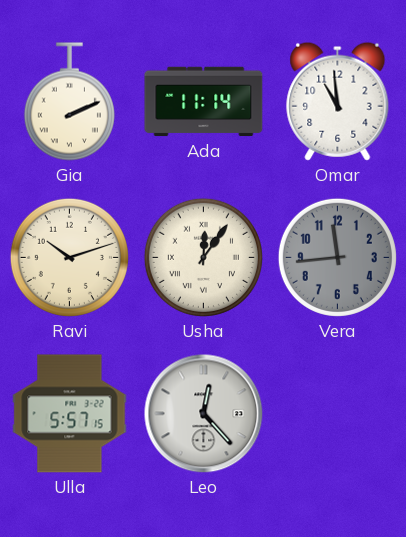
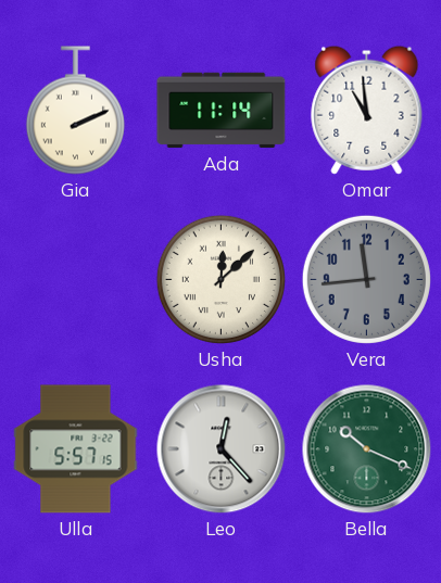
Ravi: 10:12 -> none (69, 257)
Usha: 12:06 -> 12:08 (220, 279)
Bella: none -> 10:19 (367, 449)
